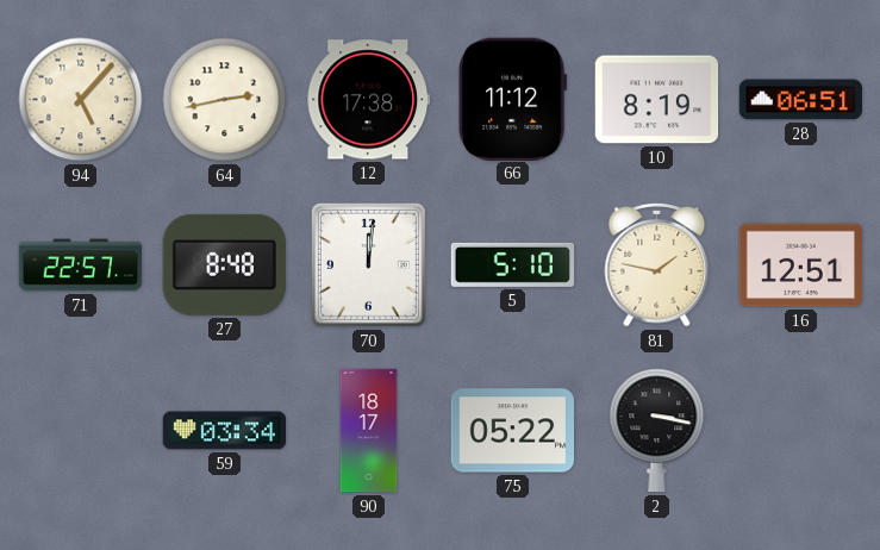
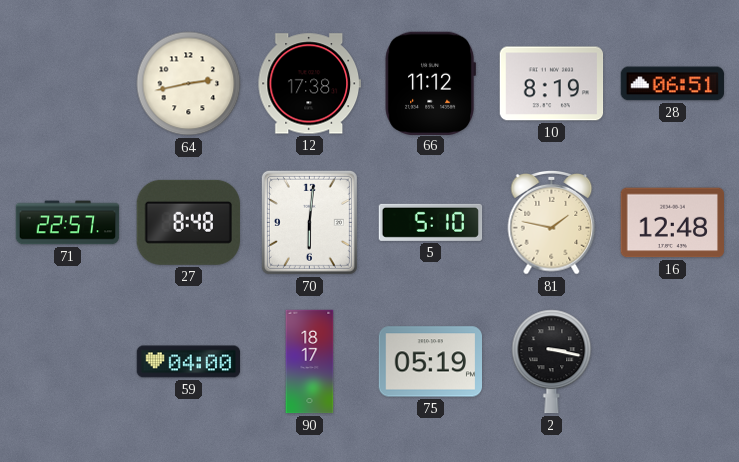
94: 5:07 -> none (81, 100)
70: 12:01 -> 6:01 (309, 222)
16: 12:51 -> 12:48 (672, 223)
59: 03:34 -> 04:00 (189, 362)
75: 05:22 -> 05:19 (431, 362)
